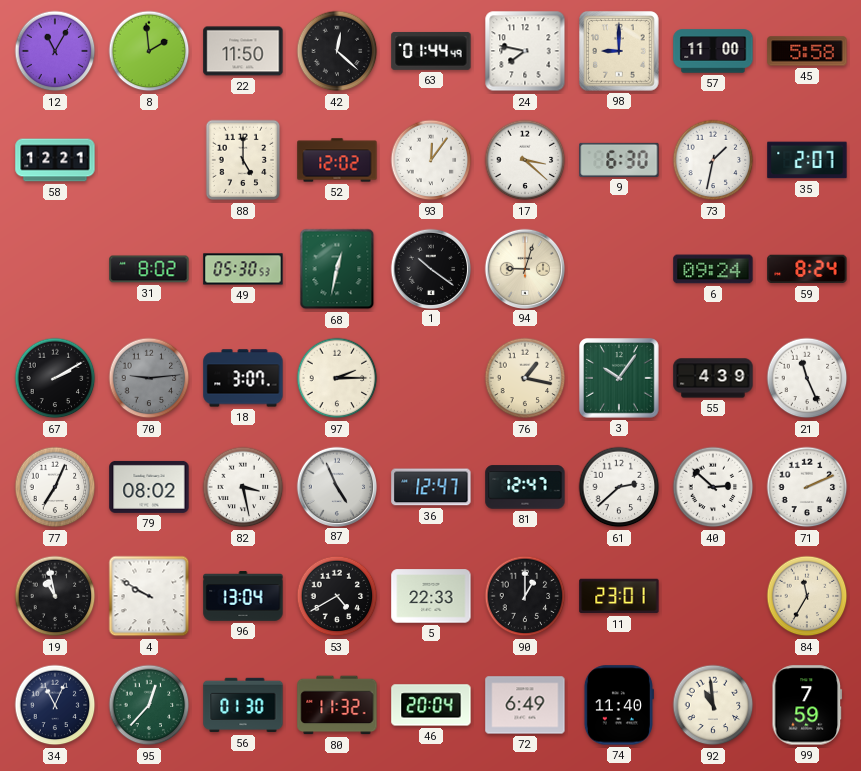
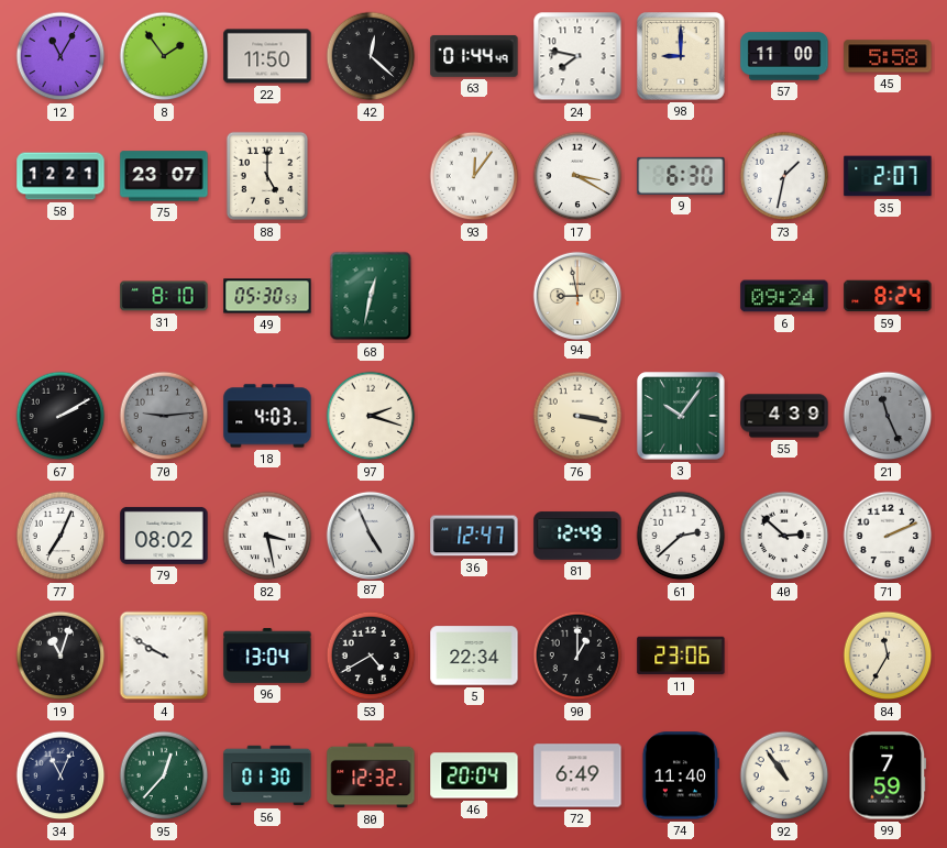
8: 1:59 -> 1:54 (164, 56)
75: none -> 23:07 (164, 176)
52: 12:02 -> none (337, 160)
17: 3:22 -> 3:20 (577, 176)
31: 8:02 -> 8:10 (164, 296)
1: 10:21 -> none (430, 268)
94: 9:03 -> 8:58 (576, 295)
18: 3:07 -> 4:03 (267, 416)
97: 2:15 -> 2:18 (371, 416)
76: 1:17 -> 3:17 (577, 416)
21 dial: white -> grey (888, 416)
81: 12:47 -> 12:49 (577, 536)
19: 10:58 -> 11:03 (60, 656)
5: 22:33 -> 22:34 (474, 656)
11: 23:01 -> 23:06 (681, 656)
80: 11:32 -> 12:32 (371, 775)
92: 10:59 -> 10:54 (784, 775)
